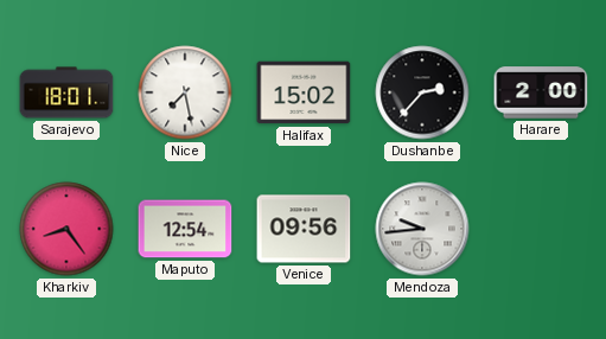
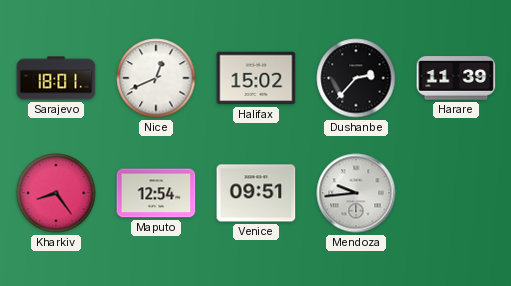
Nice: 7:28 -> 12:41 (156, 78)
Harare: 2:00 -> 11:39 (456, 78)
Venice: 09:56 -> 09:51 (256, 193)
